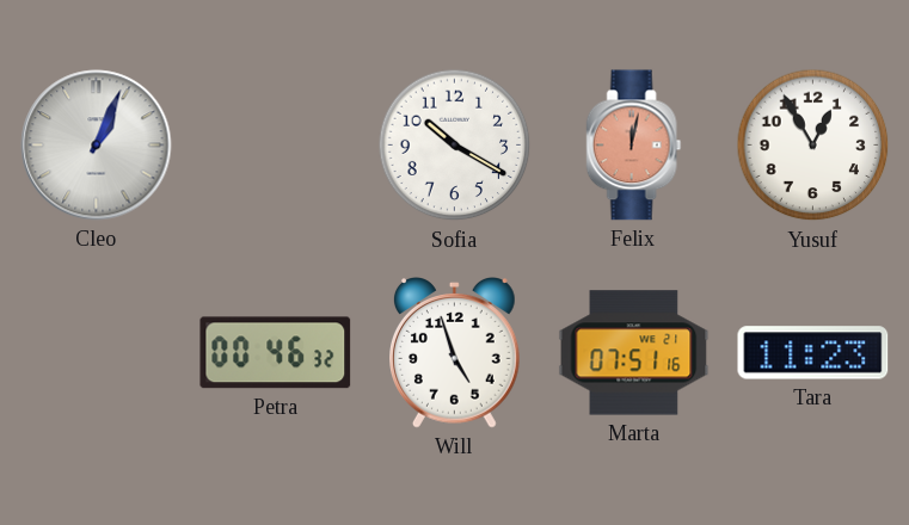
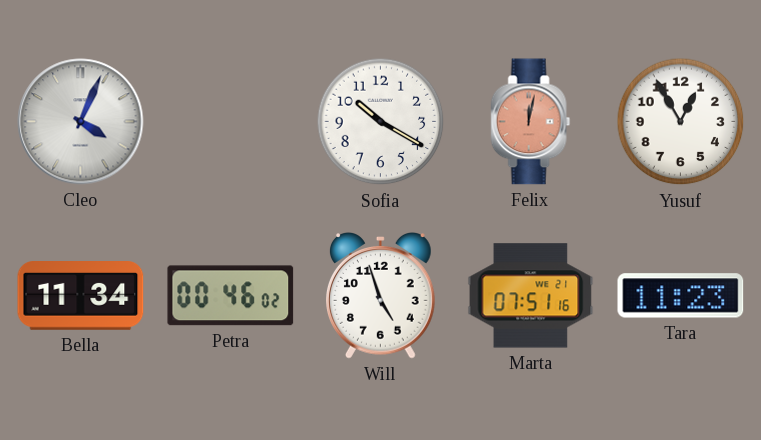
Cleo: 1:04 -> 4:04 (81, 122)
Bella: none -> 11:34 (81, 296)
Petra: 00:46:32 -> 00:46:02 (231, 296)
